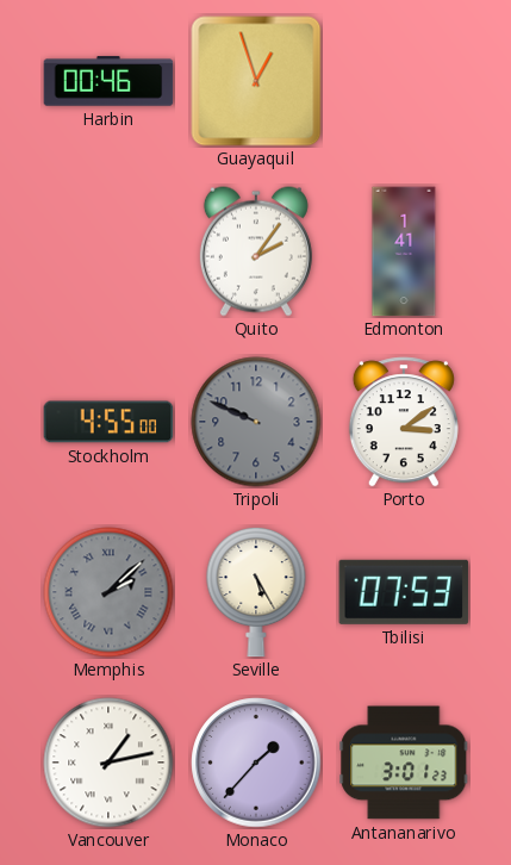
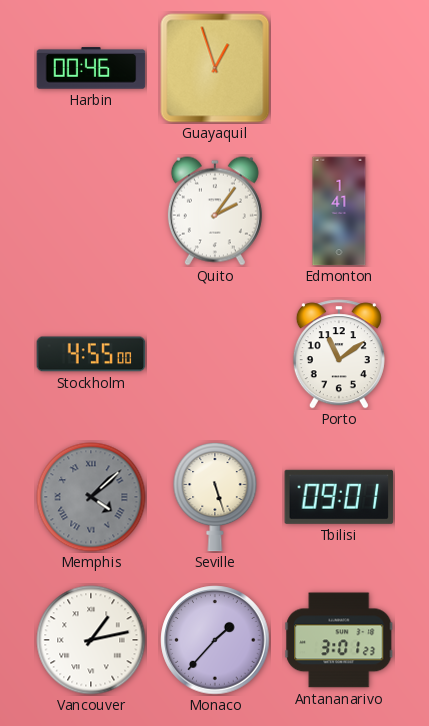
Tripoli: 9:49 -> none (256, 422)
Porto: 3:09 -> 11:09 (339, 354)
Memphis: 2:08 -> 4:08 (91, 497)
Seville: 5:25 -> 5:27 (215, 497)
Tbilisi: 07:53 -> 09:01 (339, 497)
